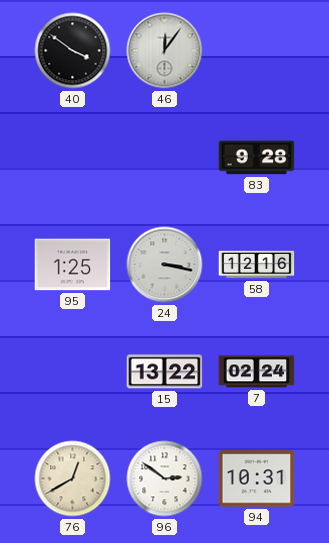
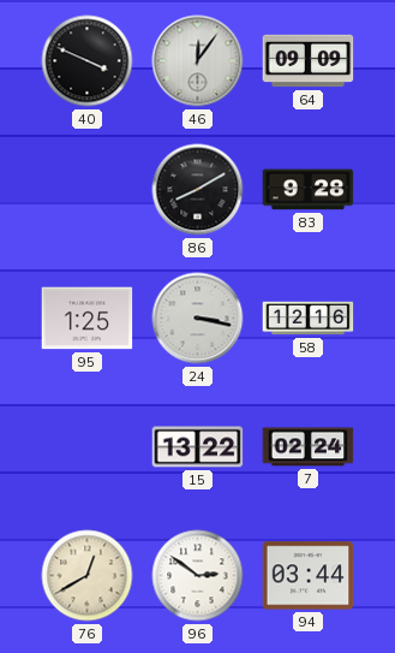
40: 3:51 -> 3:49 (88, 61)
64: none -> 09:09 (309, 61)
86: none -> 8:10 (198, 190)
94: 10:31 -> 03:44 (309, 576)
